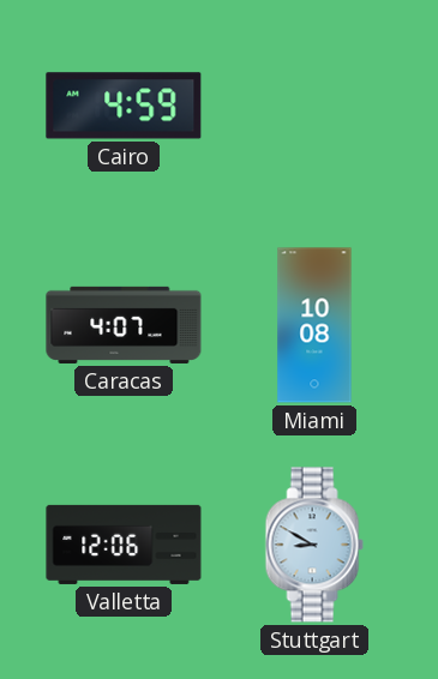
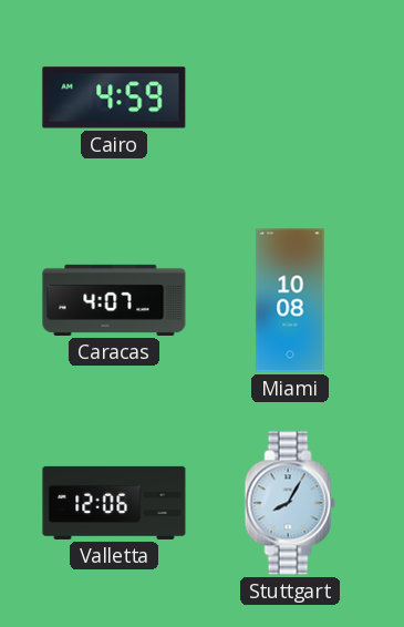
Stuttgart: 8:50 -> 8:05 (290, 503)
